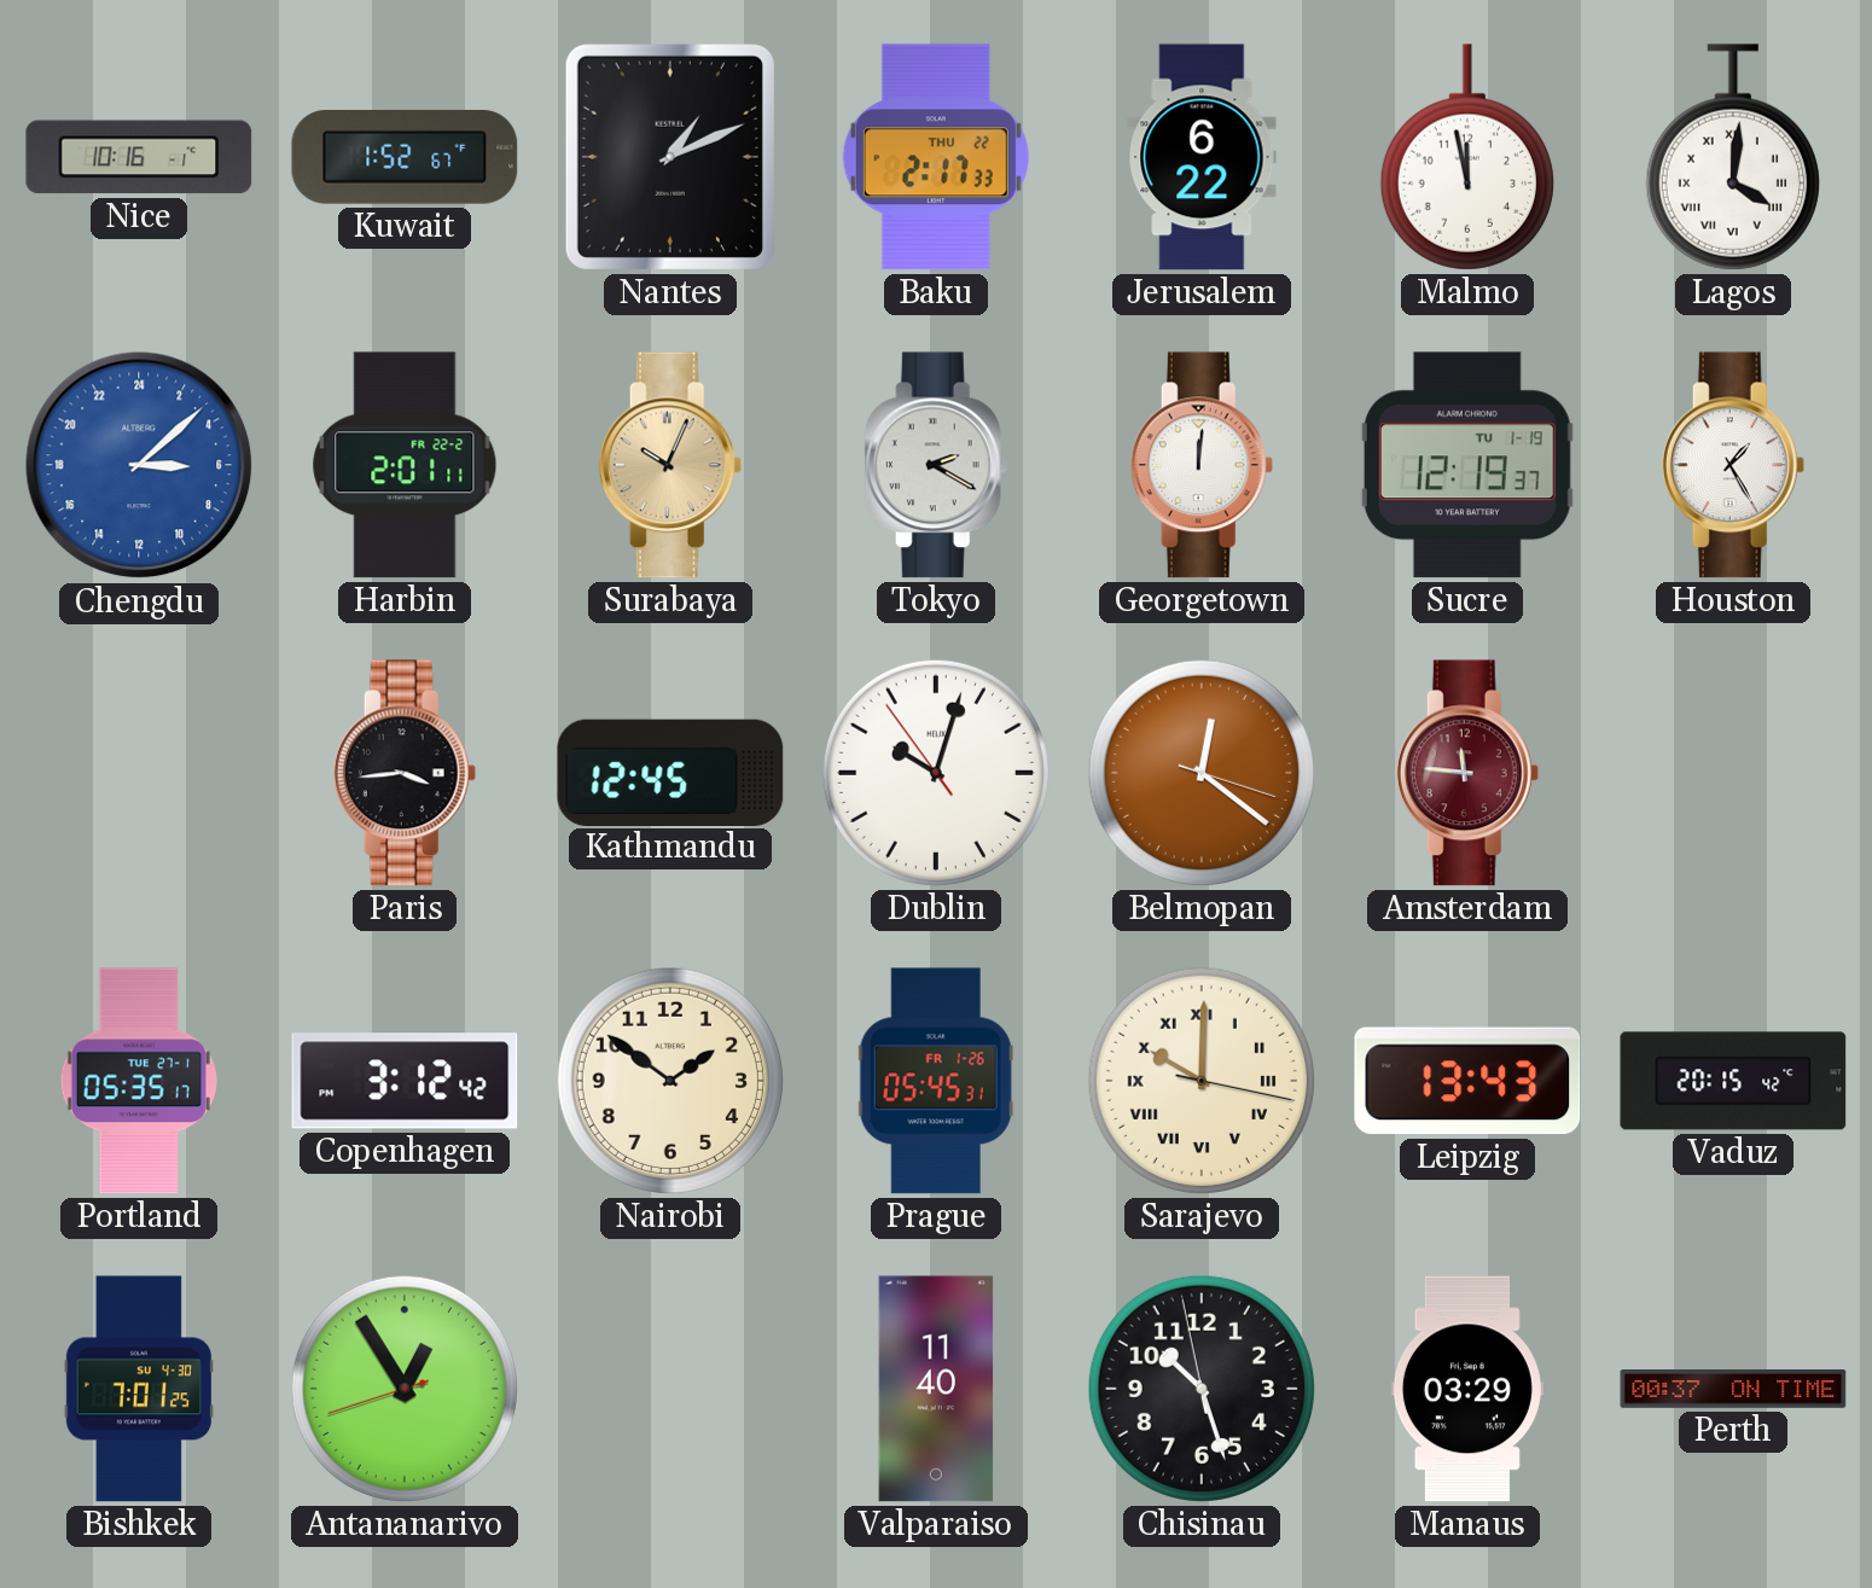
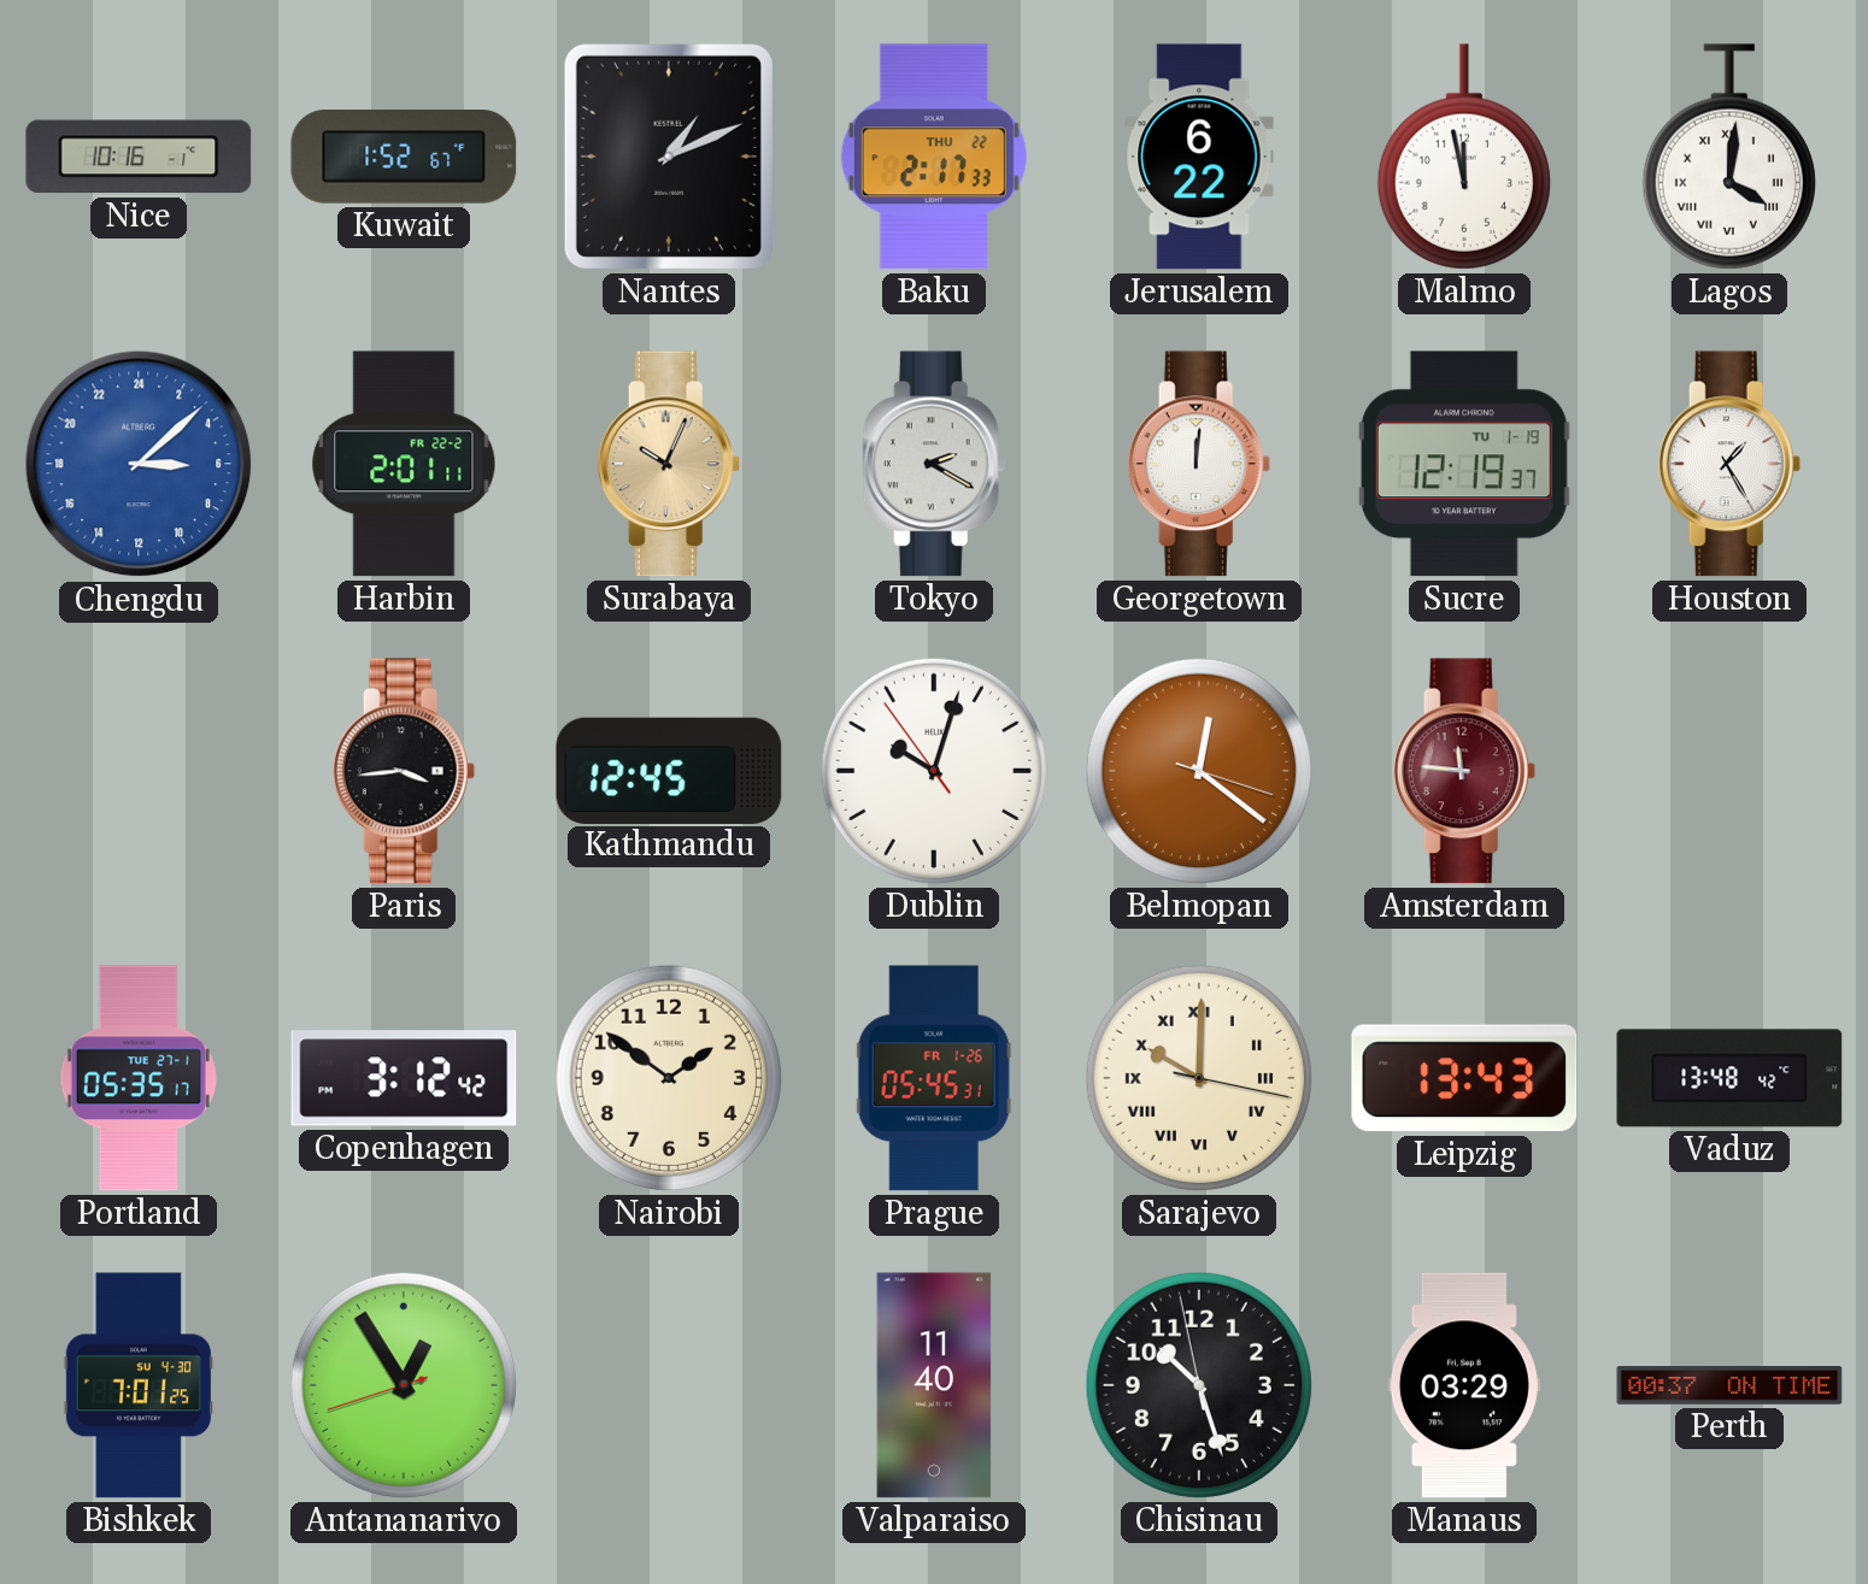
Vaduz: 20:15 -> 13:48 (1729, 1078)
